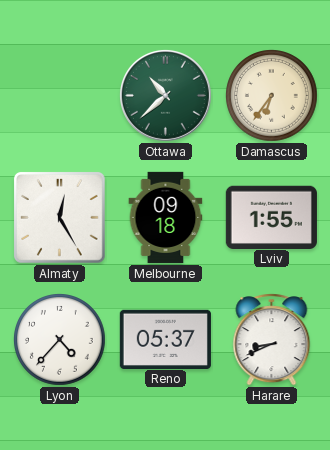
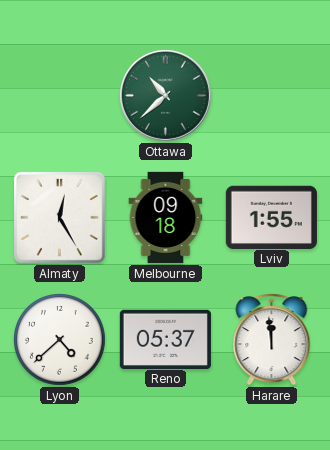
Damascus: 6:36 -> none (272, 96)
Lyon: 4:37 -> 4:38 (60, 340)
Harare: 8:41 -> 11:59 (272, 340)
